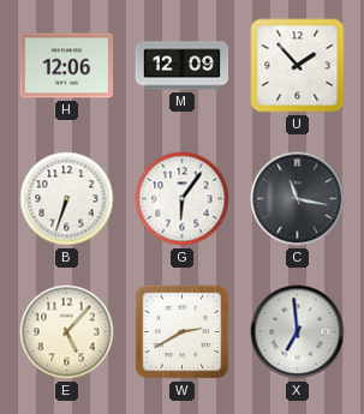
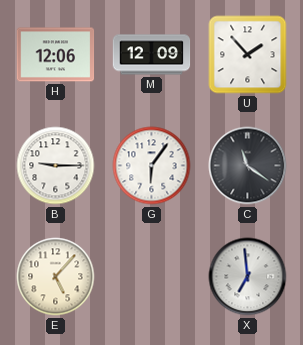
B: 6:33 -> 9:15 (56, 166)
C: 11:17 -> 11:21 (248, 166)
W: 2:40 -> none (183, 332)
